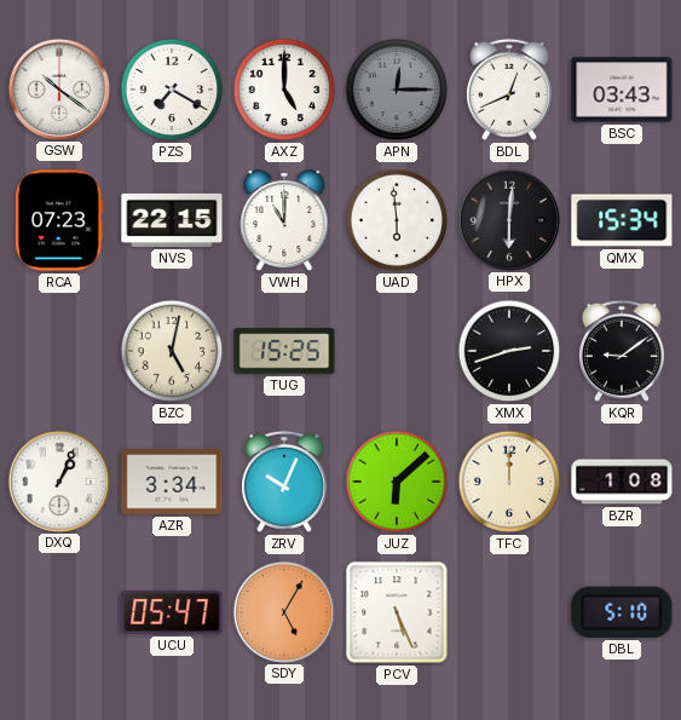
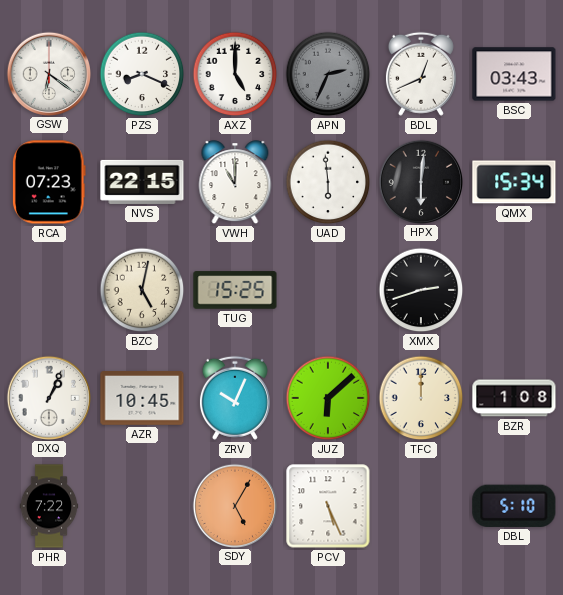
GSW: 10:21 -> 6:21 (48, 73)
PZS: 7:20 -> 8:19 (142, 74)
APN: 12:15 -> 2:34 (328, 74)
KQR: 9:09 -> none (622, 351)
AZR: 3:34 -> 10:45 (142, 399)
PHR: none -> 7:22 (49, 506)
UCU: 05:47 -> none (172, 612)
